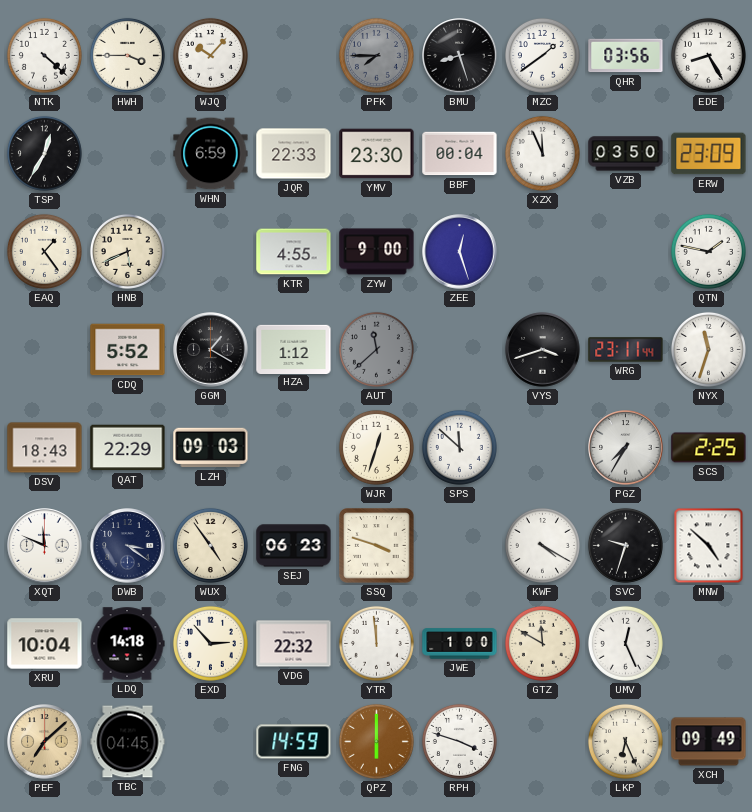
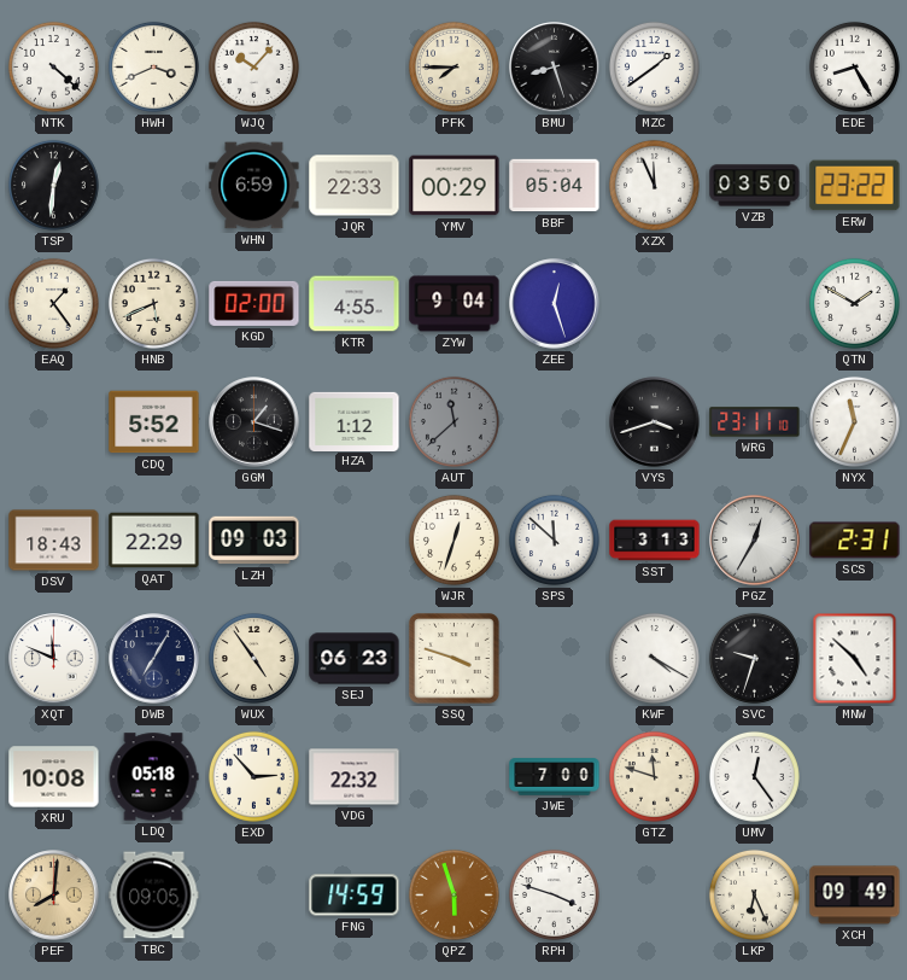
HWH: 3:45 -> 3:41 (153, 66)
PFK dial: grey -> cream (453, 66)
QHR: 03:56 -> none (626, 56)
TSP: 12:35 -> 12:31 (53, 185)
YMV: 23:30 -> 00:29 (455, 186)
BBF: 00:04 -> 05:04 (555, 186)
ERW: 23:09 -> 23:22 (855, 186)
KGD: none -> 02:00 (254, 303)
ZYW: 9:00 -> 9:04 (455, 304)
QTN: 1:47 -> 1:50 (854, 303)
GGM: 1:20 -> 1:18 (254, 422)
WRG: 23:11:44 -> 23:11:10 (755, 422)
NYX: 11:33 -> 11:34 (854, 421)
SST: none -> 3:13 (655, 541)
PGZ: 7:35 -> 12:35 (755, 541)
SCS: 2:25 -> 2:31 (855, 541)
DWB: 3:21 -> 7:05 (154, 659)
XRU: 10:04 -> 10:08 (54, 777)
LDQ: 14:18 -> 05:18 (153, 777)
YTR: 11:59 -> none (376, 643)
JWE: 1:00 -> 7:00 (555, 777)
GTZ: 11:50 -> 11:48 (654, 776)
UMV: 12:26 -> 12:24 (754, 776)
PEF: 7:08 -> 8:01 (54, 896)
TBC: 04:45 -> 09:05 (154, 896)
QPZ: 6:00 -> 5:57 (453, 894)
